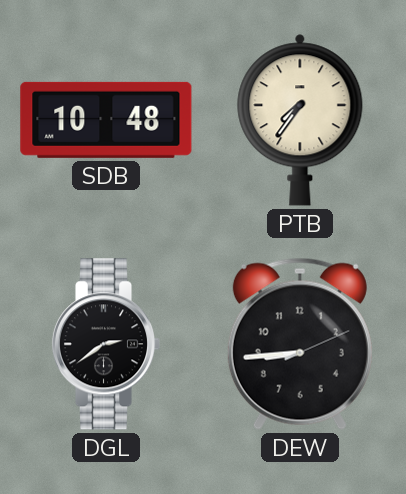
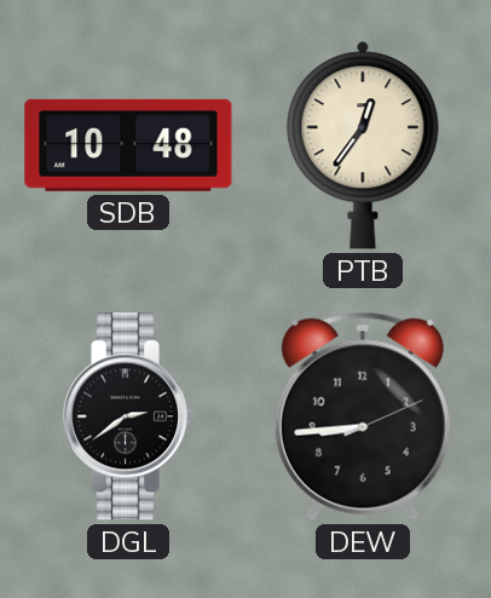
PTB: 7:36 -> 12:36 (363, 145)
